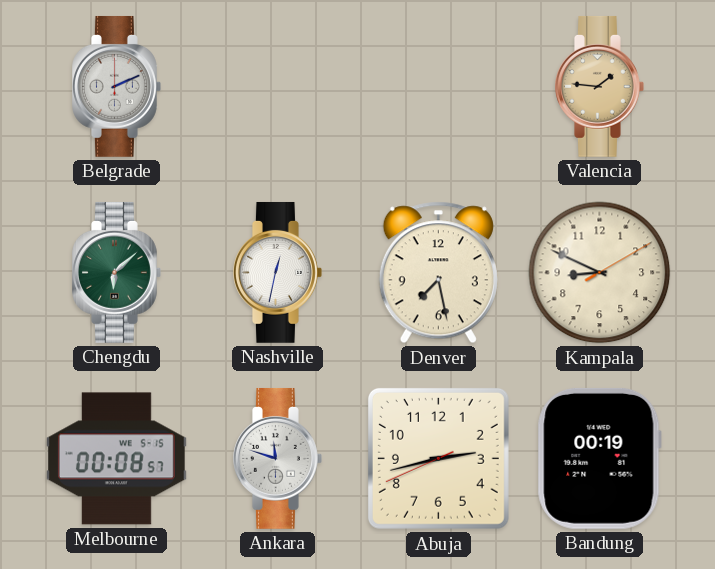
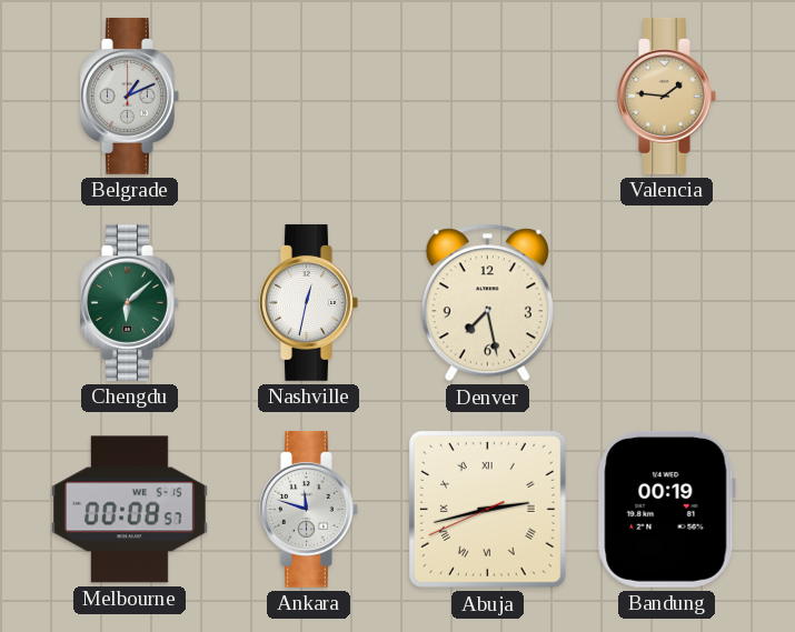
Belgrade: 2:11 -> 1:11 (130, 96)
Kampala: 8:49 -> none (600, 273)
Abuja numerals: Arabic -> Roman (487, 509)
